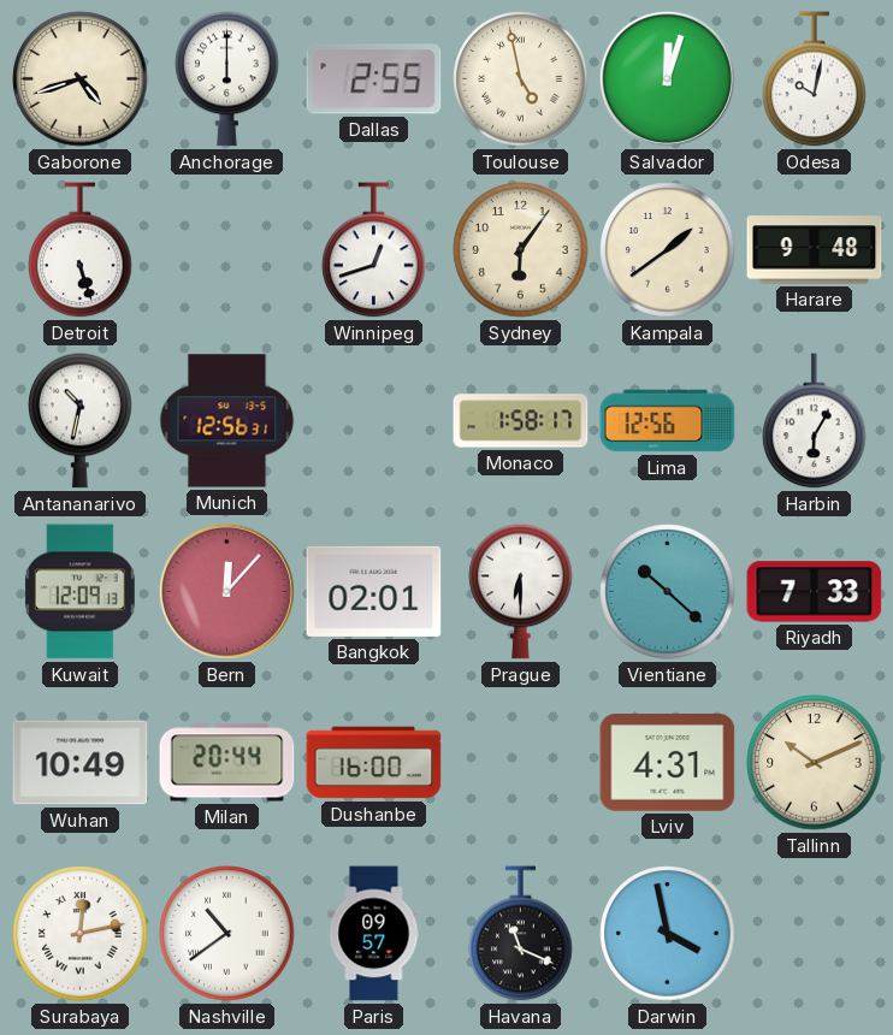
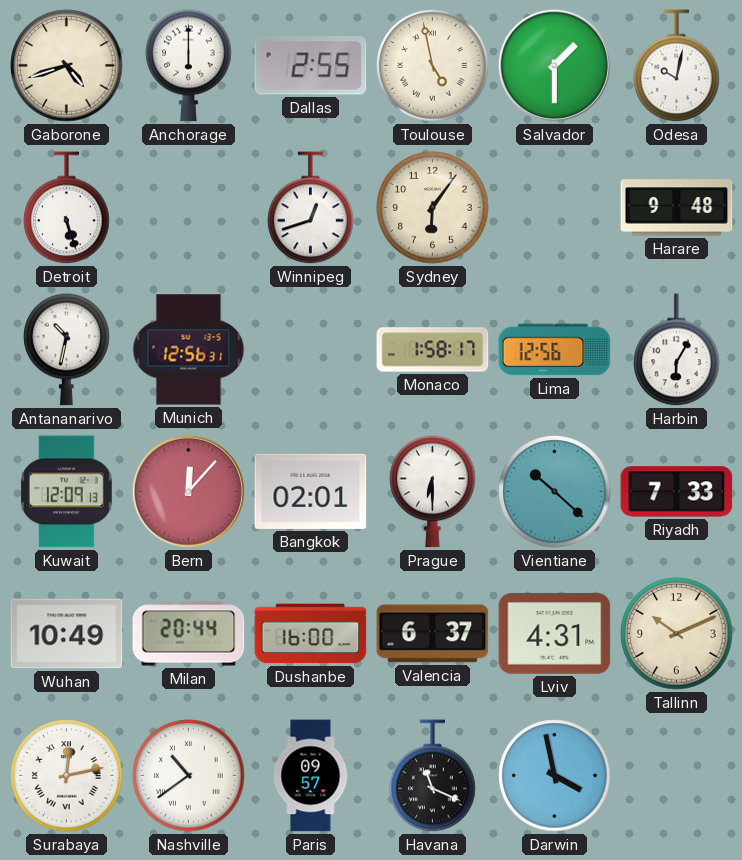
Salvador: 12:03 -> 1:30 (554, 65)
Kampala: 1:39 -> none (668, 250)
Valencia: none -> 6:37 (433, 634)
